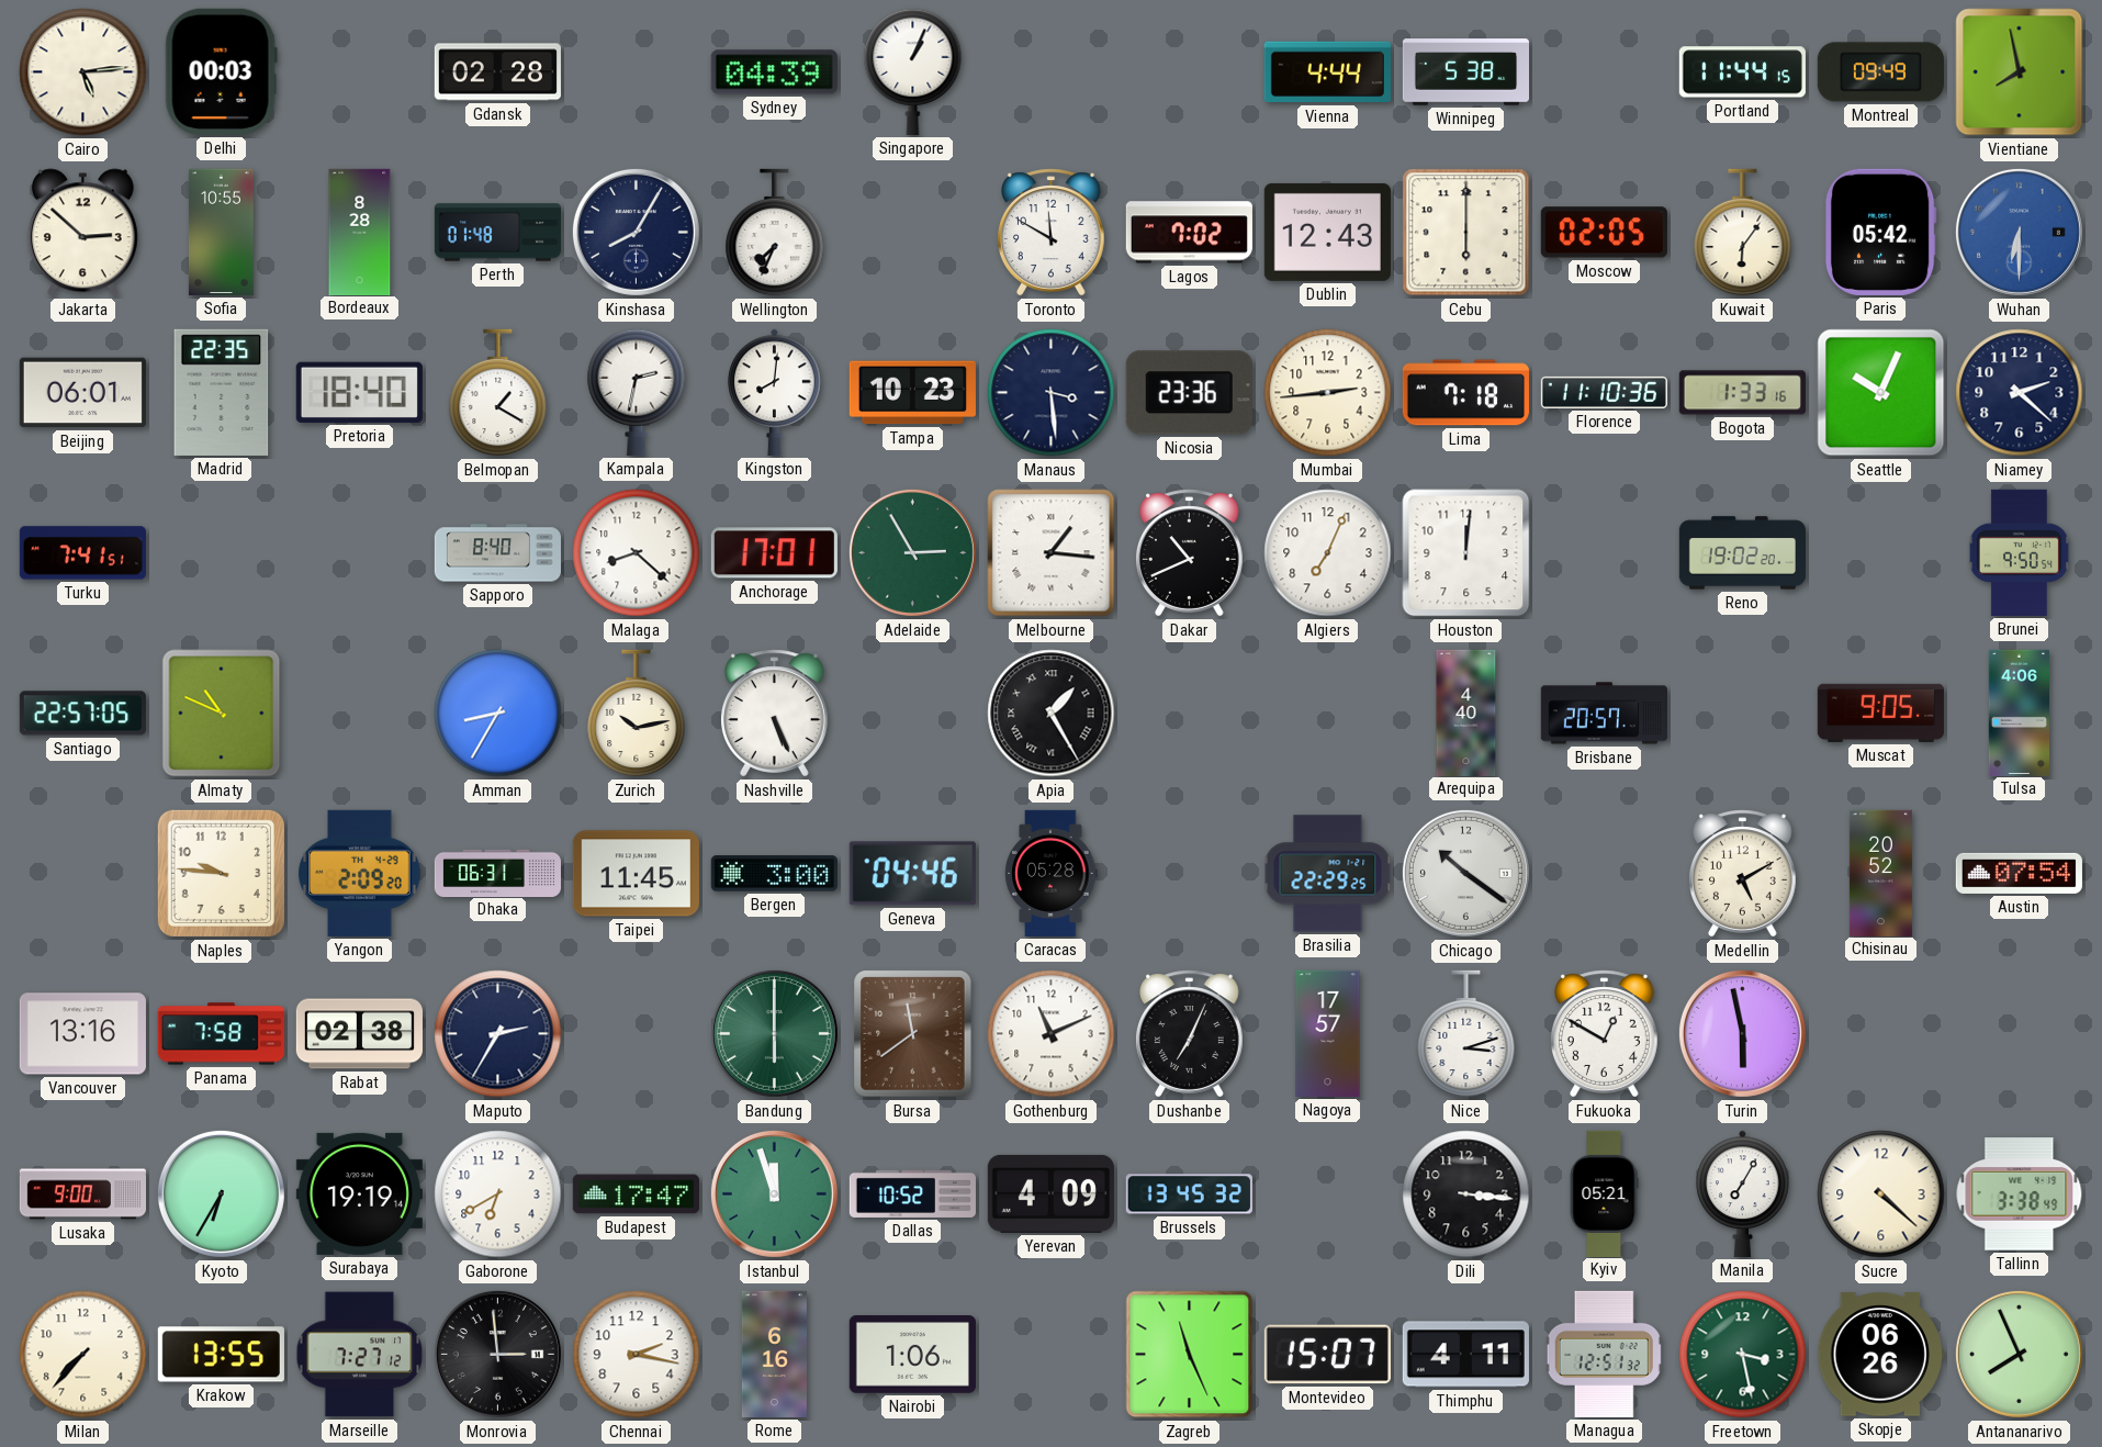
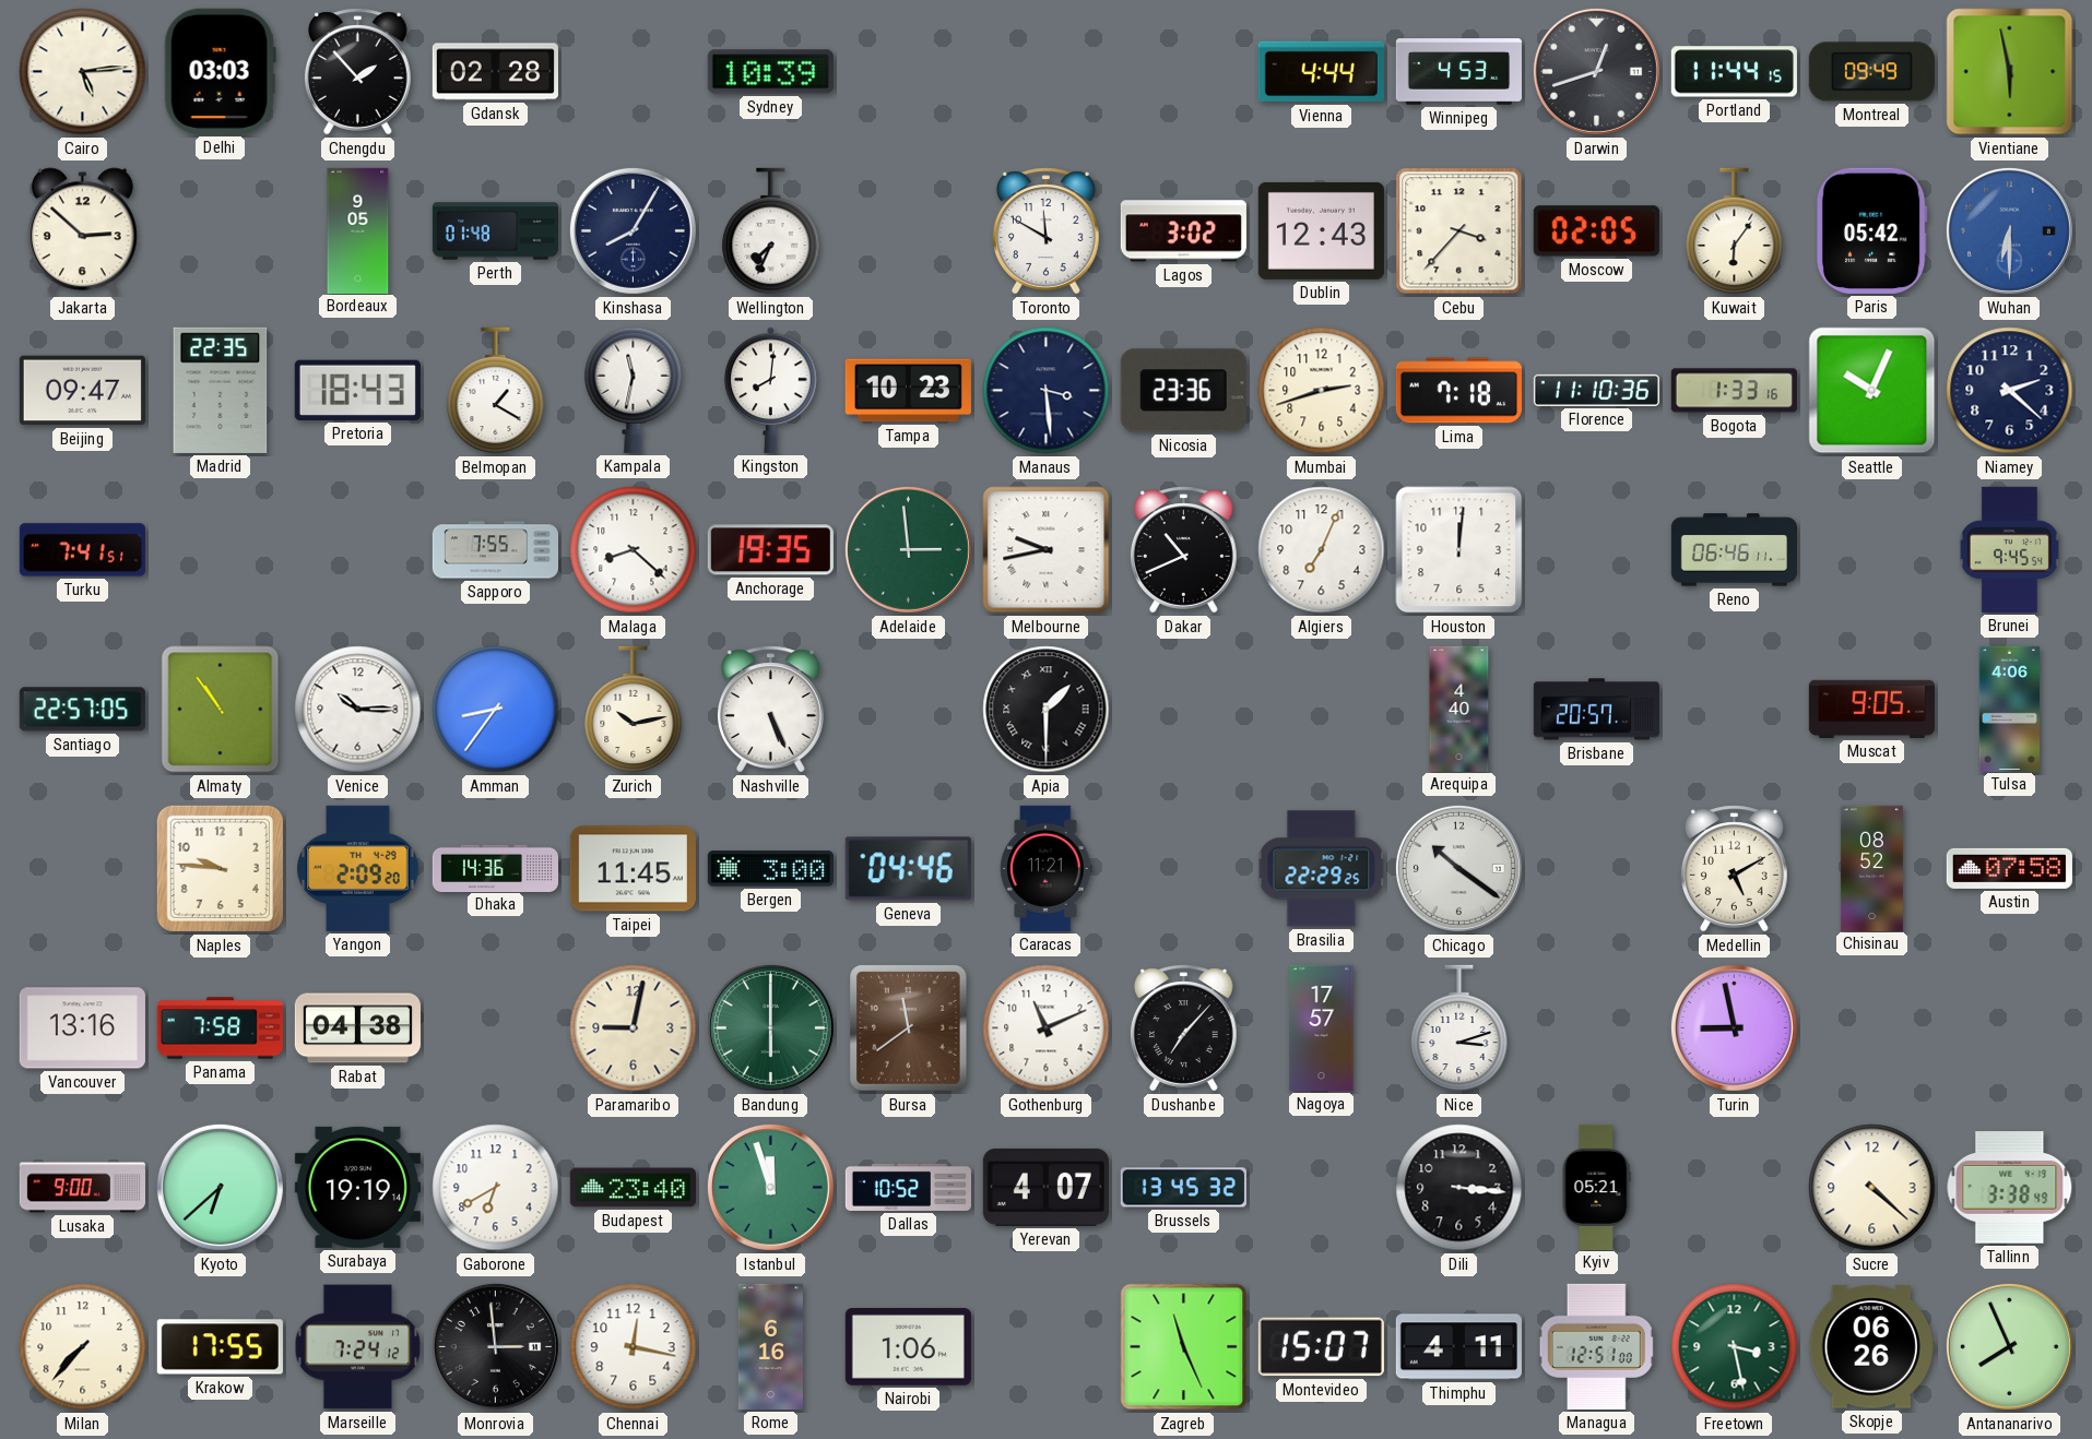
Delhi: 00:03 -> 03:03 (220, 71)
Chengdu: none -> 1:53 (357, 72)
Sydney: 04:39 -> 10:39 (770, 72)
Singapore: 1:04 -> none (913, 71)
Winnipeg: 5:38 -> 4:53 (1458, 72)
Darwin: none -> 12:42 (1596, 71)
Vientiane: 7:58 -> 5:58 (2010, 72)
Sofia: 10:55 -> none (221, 232)
Bordeaux: 8:28 -> 9:05 (358, 230)
Lagos: 7:02 -> 3:02 (1183, 231)
Cebu: 6:00 -> 3:37 (1459, 231)
Beijing: 06:01 -> 09:47 (82, 391)
Pretoria: 18:40 -> 18:43 (357, 390)
Kampala: 2:32 -> 11:32 (634, 390)
Mumbai: 2:44 -> 2:42 (1322, 391)
Sapporo: 8:40 -> 7:55 (495, 550)
Anchorage: 17:01 -> 19:35 (770, 550)
Adelaide: 2:55 -> 2:59 (908, 549)
Melbourne: 1:16 -> 9:43 (1047, 550)
Reno: 19:02 -> 06:46 (1734, 550)
Brunei: 9:50 -> 9:45 (2009, 549)
Almaty: 10:49 -> 10:54 (221, 710)
Venice: none -> 10:15 (358, 710)
Amman: 8:35 -> 8:36 (496, 710)
Apia: 1:25 -> 1:30 (1047, 710)
Dhaka: 06:31 -> 14:36 (495, 868)
Caracas: 05:28 -> 11:21 (1047, 868)
Chisinau: 20:52 -> 08:52 (1871, 868)
Austin: 07:54 -> 07:58 (2009, 868)
Rabat: 02:38 -> 04:38 (357, 1028)
Maputo: 2:35 -> none (498, 1034)
Paramaribo: none -> 9:02 (634, 1028)
Dushanbe: 7:04 -> 7:07 (1183, 1028)
Fukuoka: 12:50 -> none (1604, 1034)
Turin: 5:58 -> 8:58 (1734, 1027)
Kyoto: 6:35 -> 6:38 (220, 1187)
Budapest: 17:47 -> 23:40 (633, 1188)
Yerevan: 4:09 -> 4:07 (1045, 1187)
Manila: 7:05 -> none (1743, 1193)
Krakow: 13:55 -> 17:55 (220, 1347)
Marseille: 7:27 -> 7:24 (358, 1347)
Chennai: 2:17 -> 12:17 (634, 1347)
Managua: 12:51:32 -> 12:51:00 (1596, 1346)
